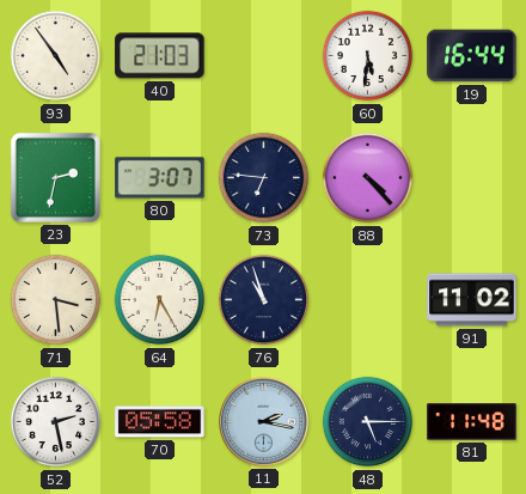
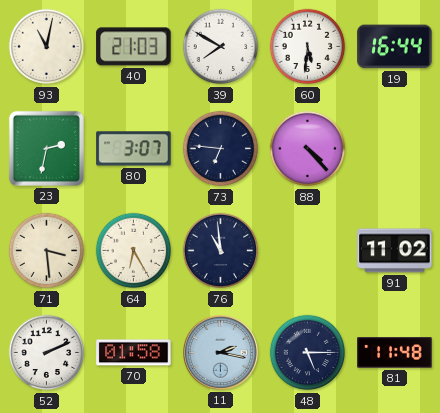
93: 4:54 -> 11:02 (47, 47)
39: none -> 7:50 (221, 47)
76: 10:57 -> 10:59 (221, 251)
52: 2:28 -> 2:11 (47, 353)
70: 05:58 -> 01:58 (134, 353)
